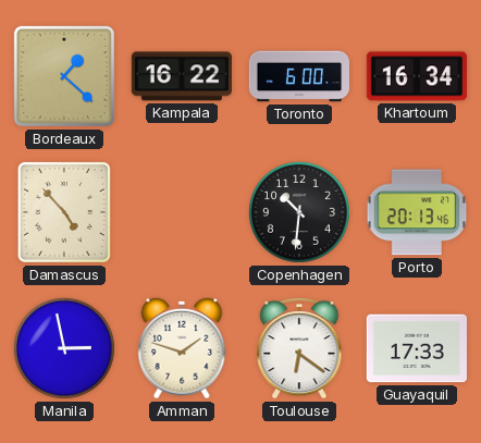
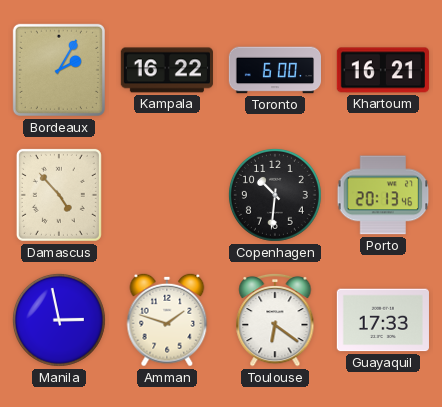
Bordeaux: 1:22 -> 2:05 (59, 70)
Khartoum: 16:34 -> 16:21 (383, 70)
